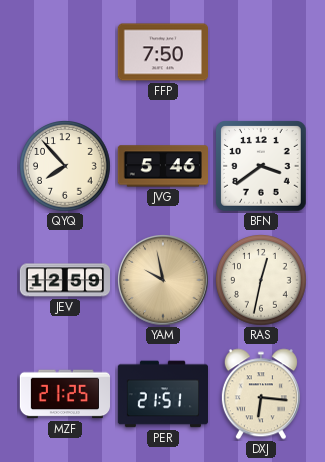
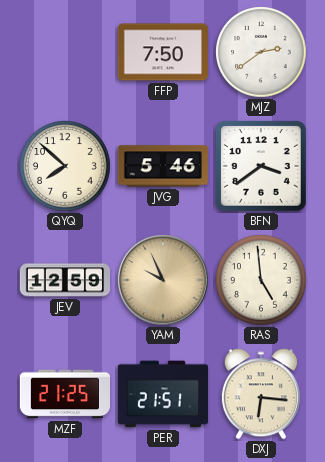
MJZ: none -> 2:39 (262, 53)
QYQ: 7:53 -> 7:52 (66, 167)
YAM: 9:58 -> 9:56 (164, 281)
RAS: 12:32 -> 4:59 (262, 281)
